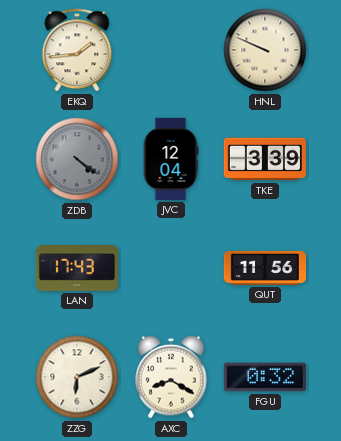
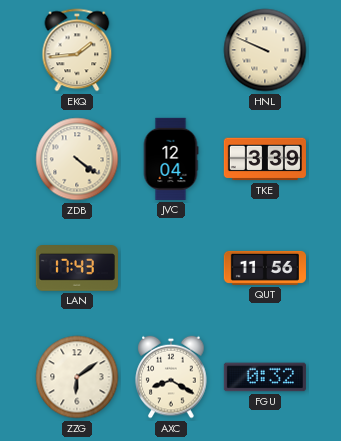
ZDB dial: grey -> cream (77, 159)
ZZG: 6:11 -> 6:09 (77, 377)
